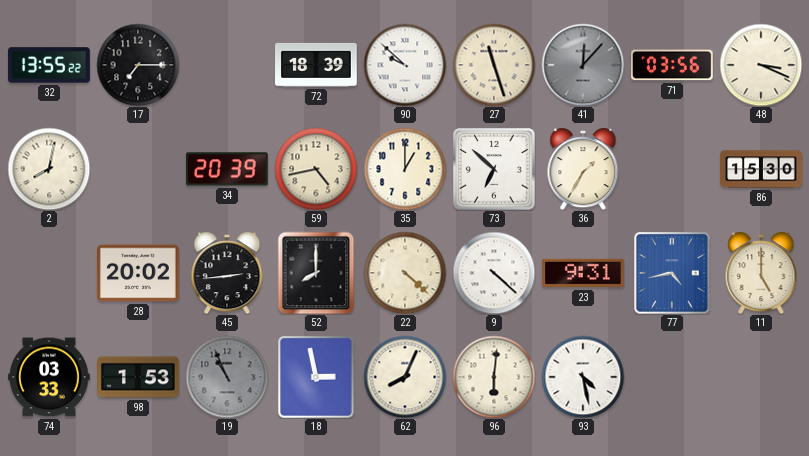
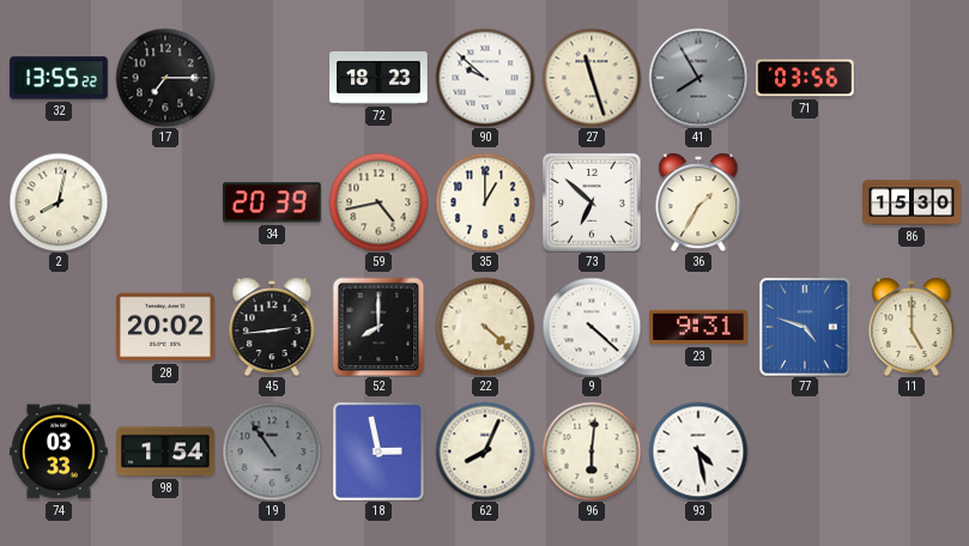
72: 18:39 -> 18:23 (378, 78)
41: 12:07 -> 7:55 (698, 78)
48: 3:19 -> none (761, 65)
77: 4:43 -> 4:48 (805, 327)
98: 1:53 -> 1:54 (165, 451)
19: 10:56 -> 10:54 (272, 451)
